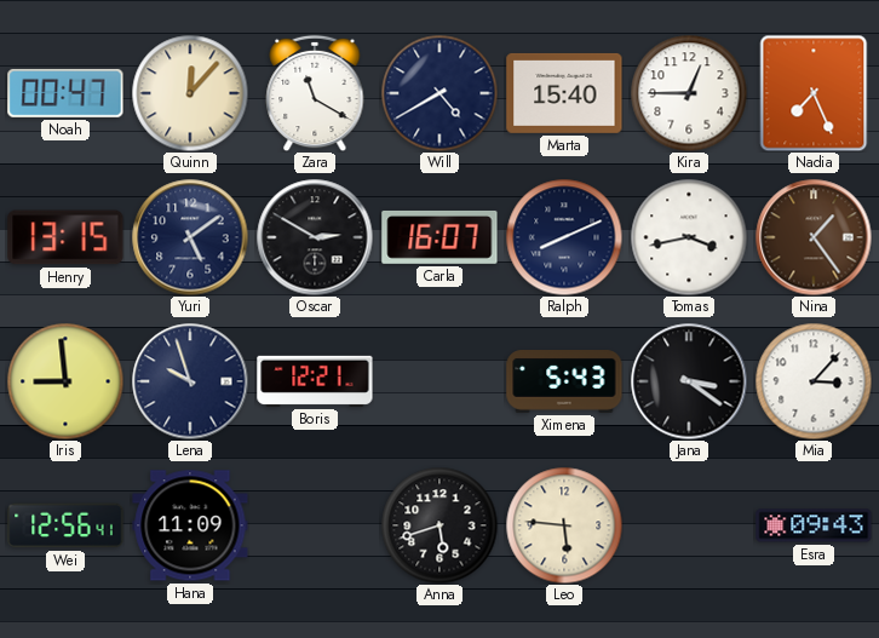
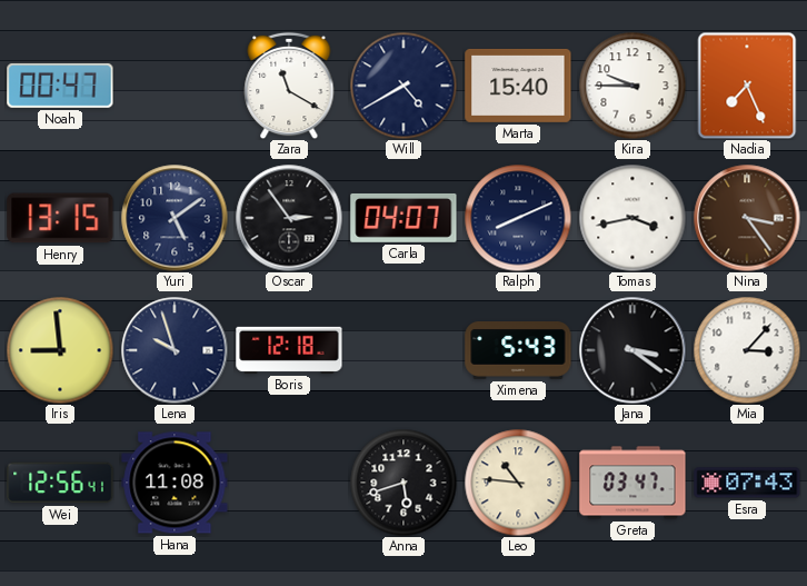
Quinn: 12:07 -> none (190, 93)
Kira: 12:45 -> 9:45 (632, 86)
Oscar: 2:50 -> 2:54 (289, 218)
Carla: 16:07 -> 04:07 (403, 218)
Nina: 1:24 -> 3:24 (747, 218)
Boris: 12:21 -> 12:18 (289, 350)
Hana: 11:09 -> 11:08 (175, 483)
Leo: 5:46 -> 10:46 (518, 483)
Greta: none -> 03:47 (632, 483)
Esra: 09:43 -> 07:43 (747, 483)
